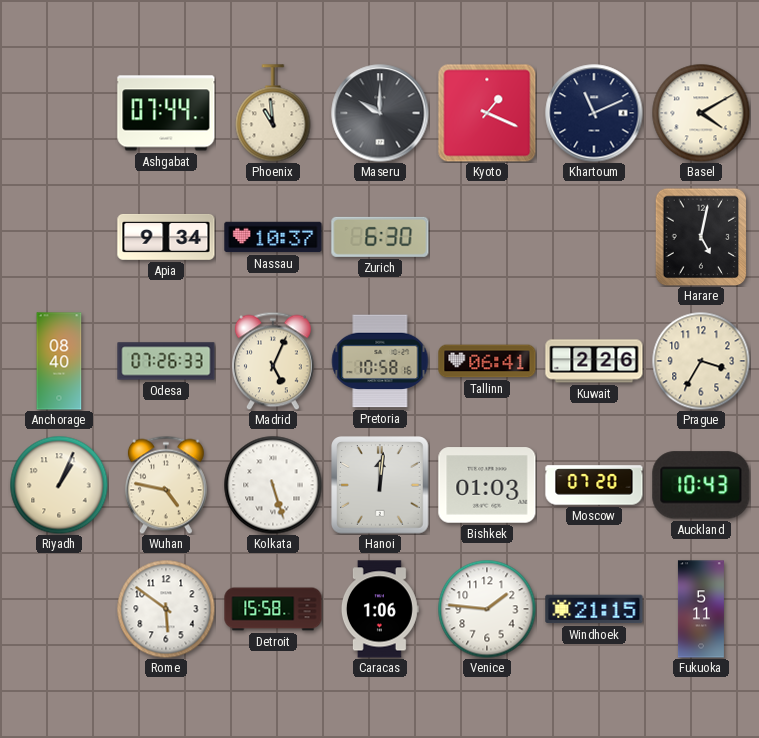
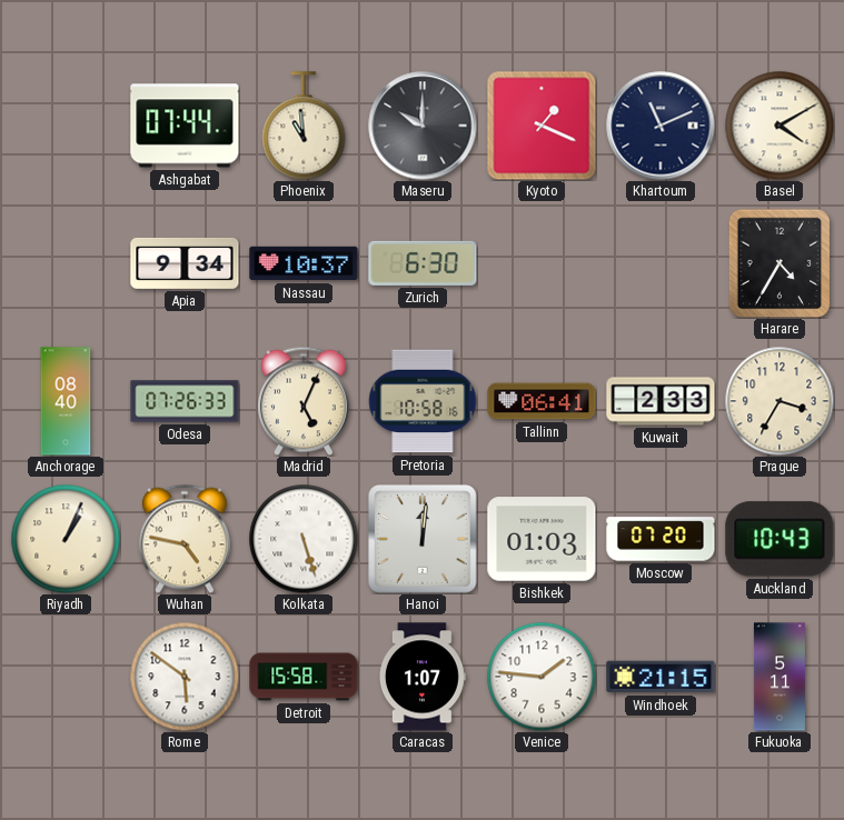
Harare: 5:02 -> 4:35 (780, 263)
Kuwait: 2:26 -> 2:33 (661, 401)
Caracas: 1:06 -> 1:07 (423, 677)
